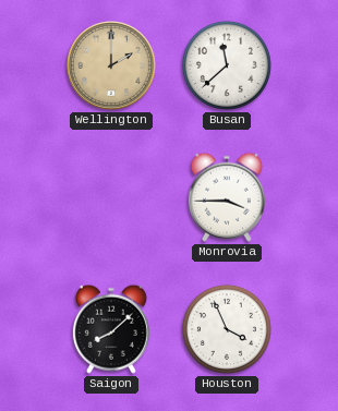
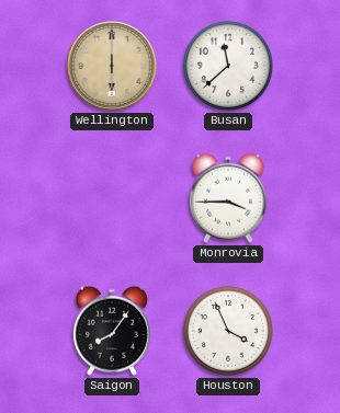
Wellington: 2:00 -> 6:00 (113, 67)
Saigon: 8:08 -> 8:06 (112, 331)
